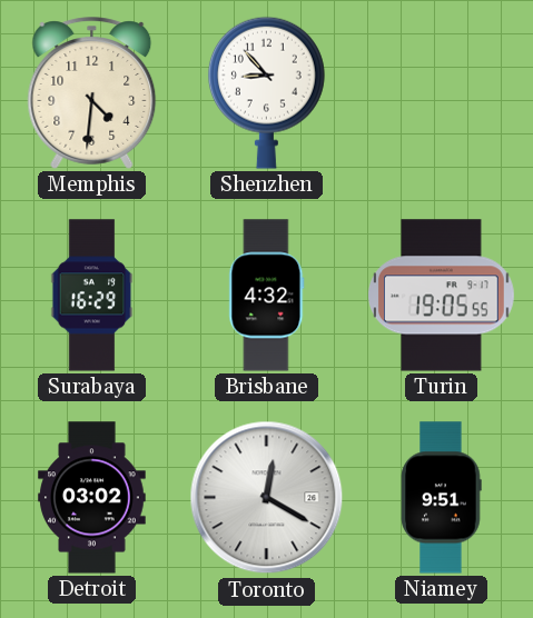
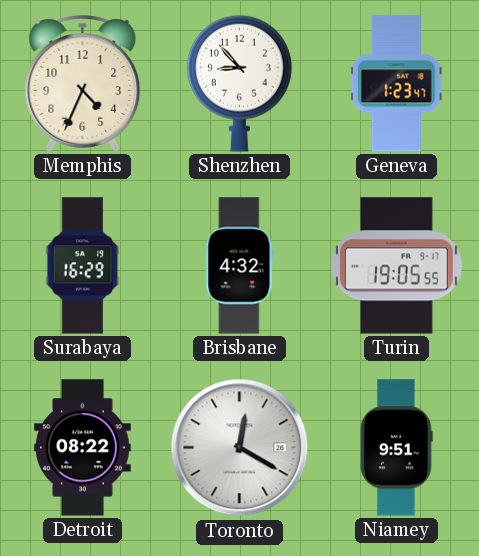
Memphis: 4:31 -> 4:34 (83, 84)
Geneva: none -> 1:23 (396, 84)
Detroit: 03:02 -> 08:22 (83, 448)
